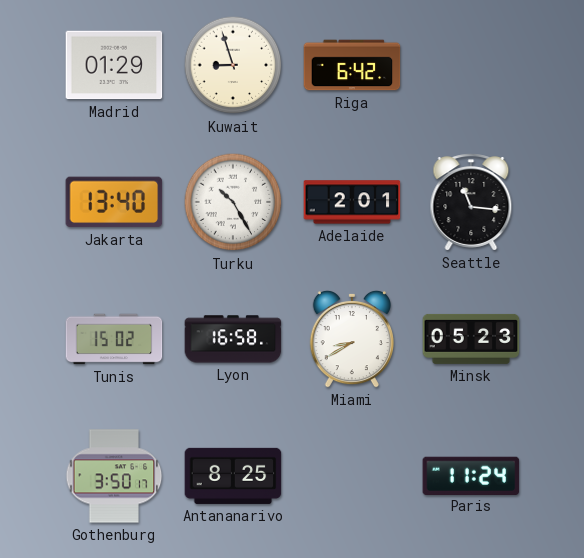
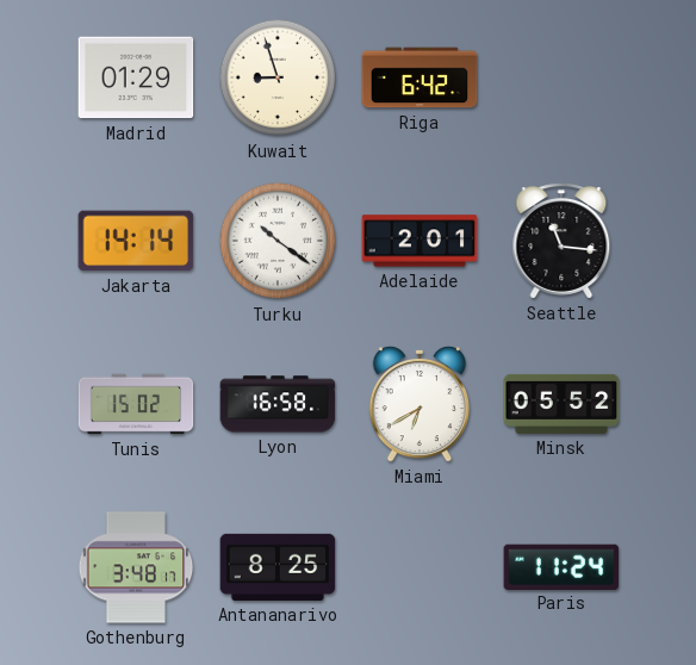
Jakarta: 13:40 -> 14:14 (136, 241)
Turku: 10:25 -> 10:21 (278, 241)
Miami: 8:40 -> 6:40 (420, 404)
Minsk: 05:23 -> 05:52 (561, 404)
Gothenburg: 3:50 -> 3:48 (136, 567)
